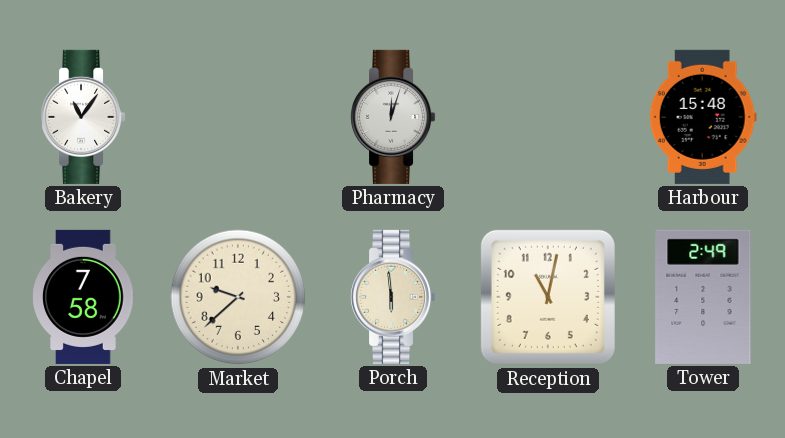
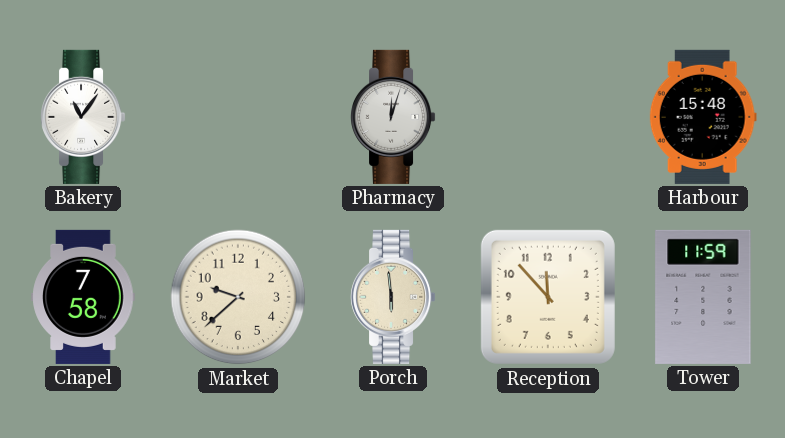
Reception: 11:02 -> 11:53 (548, 297)
Tower: 2:49 -> 11:59 (703, 297)
